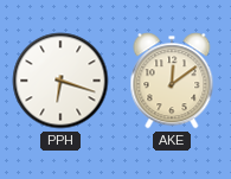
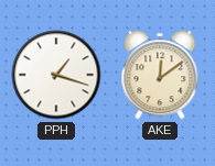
PPH: 6:18 -> 1:18 (56, 75)
